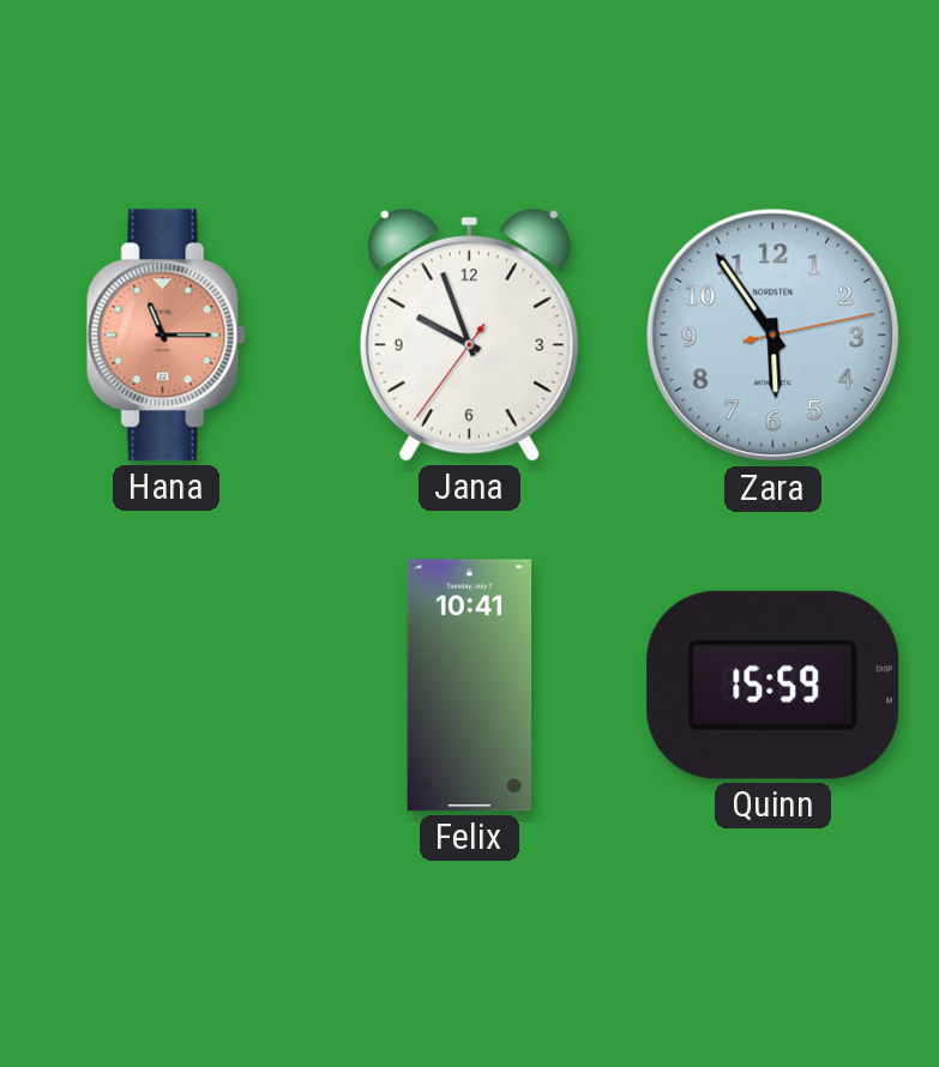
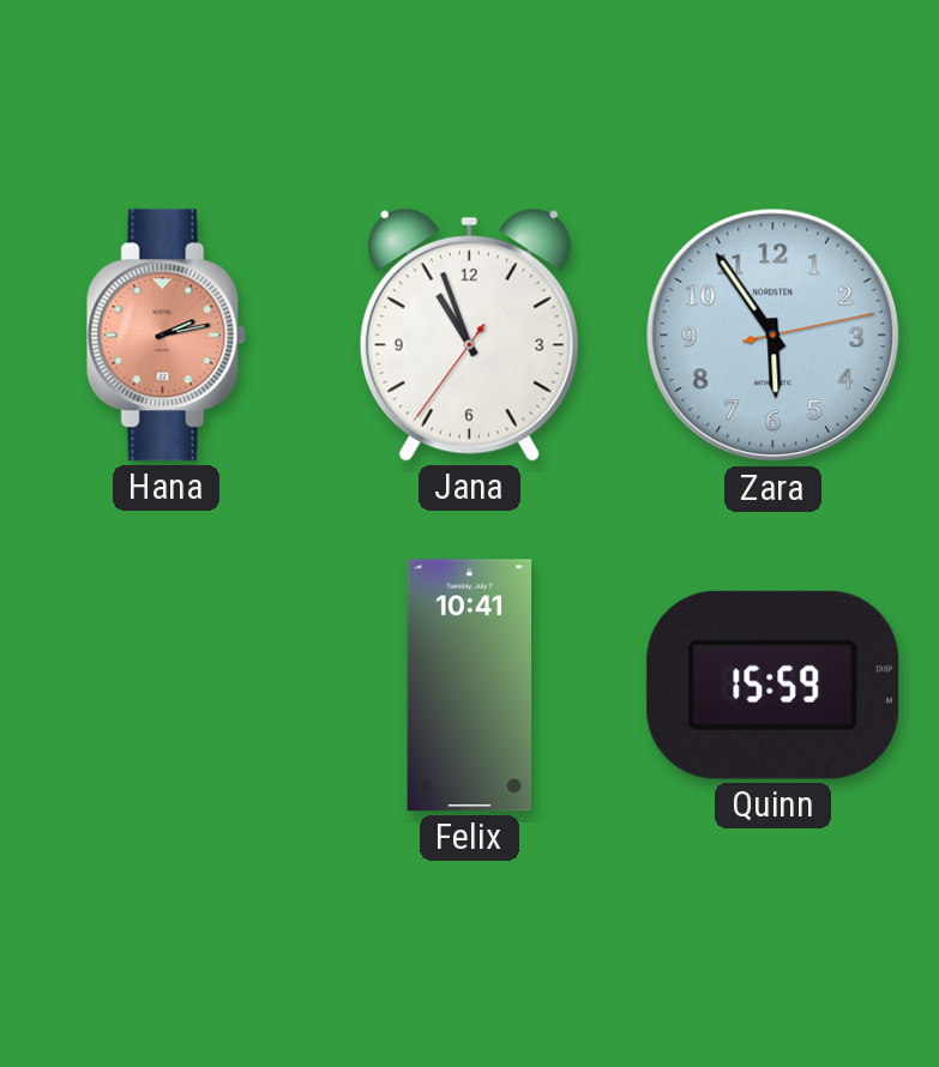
Hana: 11:15 -> 2:13 (165, 336)
Jana: 9:56 -> 10:56 (469, 334)
